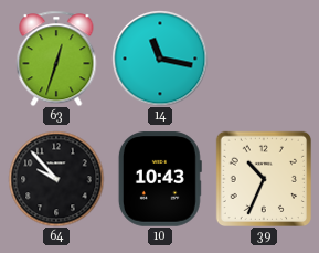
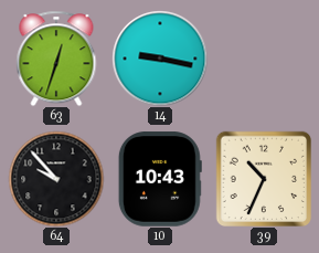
14: 11:17 -> 9:17 (160, 59)
